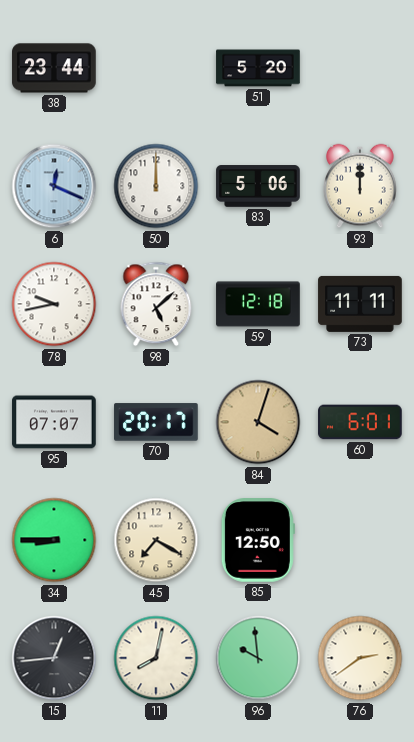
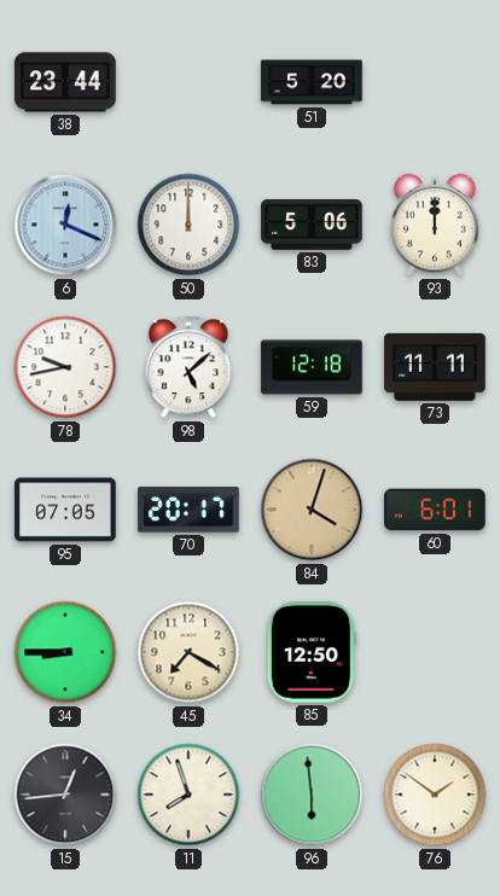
95: 07:07 -> 07:05 (65, 510)
11: 8:02 -> 7:57 (188, 795)
96: 9:59 -> 5:59 (312, 795)
76: 2:39 -> 1:51 (435, 795)
